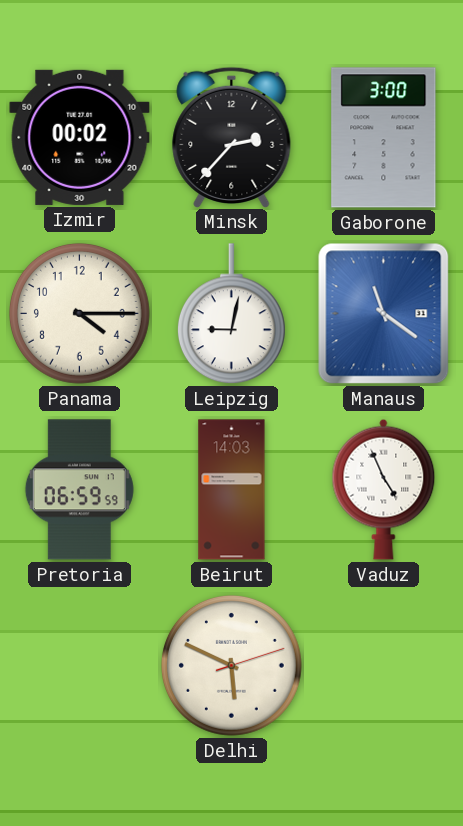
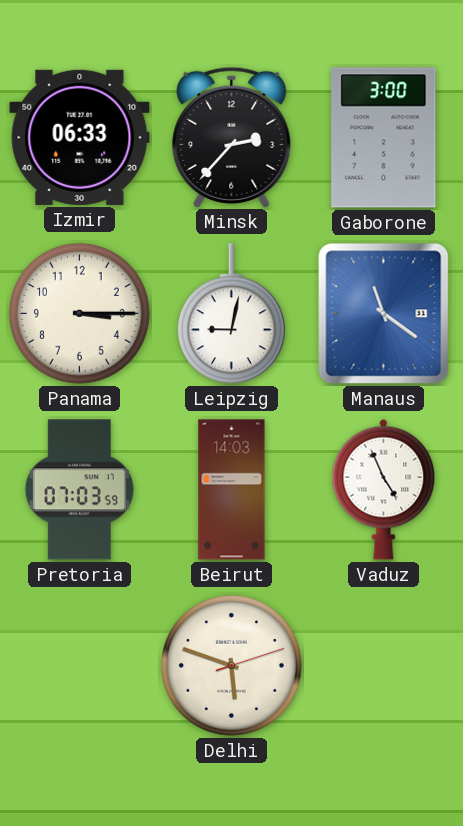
Izmir: 00:02 -> 06:33 (80, 137)
Panama: 4:15 -> 3:15 (79, 313)
Pretoria: 06:59 -> 07:03 (79, 490)
Delhi: 5:49 -> 5:48 (231, 665)
